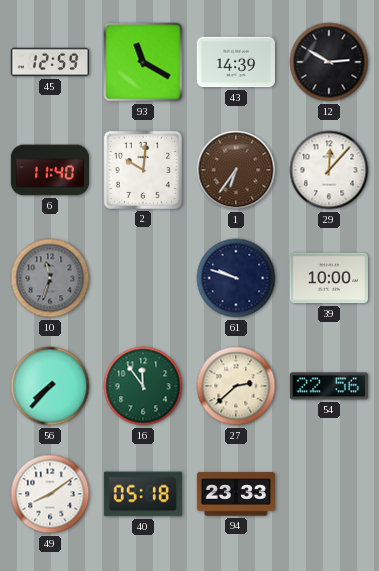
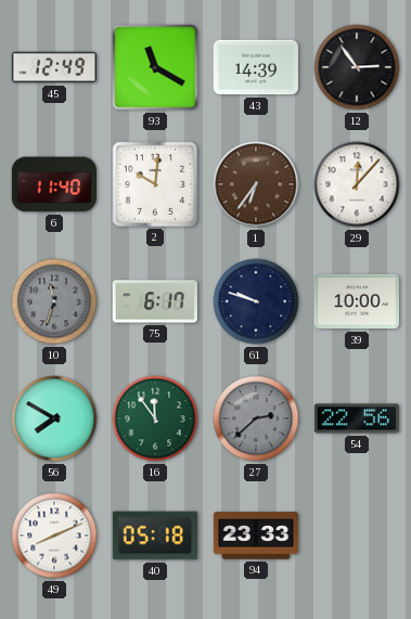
45: 12:59 -> 12:49 (53, 67)
12: 2:50 -> 2:54 (357, 67)
75: none -> 6:17 (155, 301)
56: 7:37 -> 7:50 (54, 418)
27 dial: cream -> grey (256, 418)
49: 8:09 -> 8:11 (54, 536)
